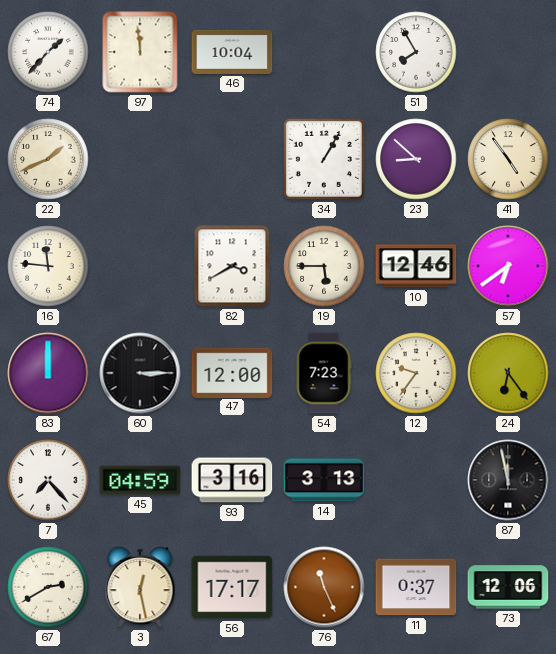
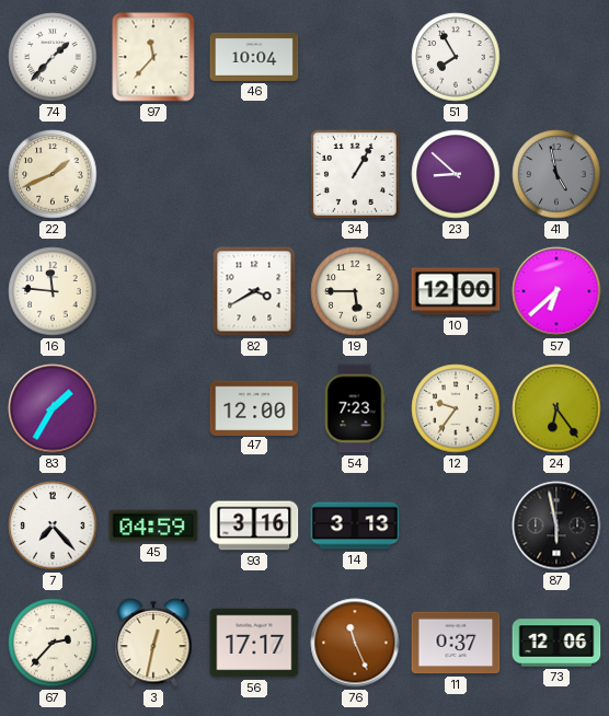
97: 11:59 -> 11:37 (153, 57)
41: 4:54 -> 4:58 (556, 174)
41 dial: cream -> grey (556, 174)
10: 12:46 -> 12:00 (456, 291)
57: 6:39 -> 6:38 (556, 291)
83: 12:00 -> 1:35 (53, 408)
60: 3:15 -> none (140, 373)
87: 11:58 -> 5:58 (556, 526)
67: 2:40 -> 2:37 (53, 643)
3: 12:28 -> 12:32 (153, 643)
